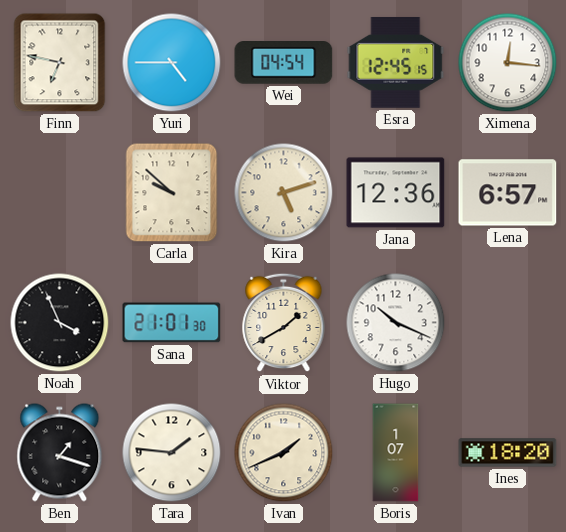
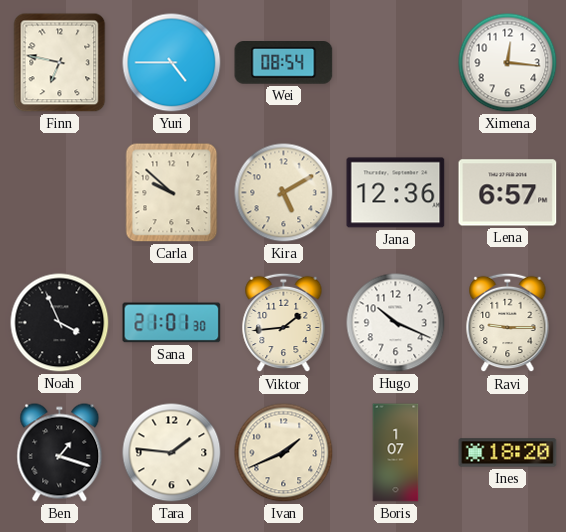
Wei: 04:54 -> 08:54 (284, 63)
Esra: 12:45 -> none (396, 62)
Kira: 5:12 -> 5:10 (284, 193)
Viktor: 1:40 -> 1:44 (284, 323)
Ravi: none -> 9:15 (508, 323)
